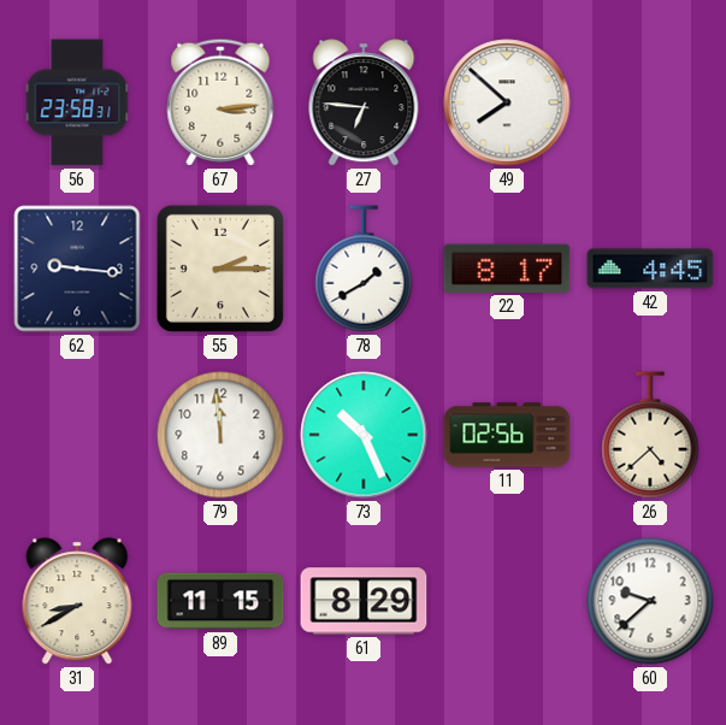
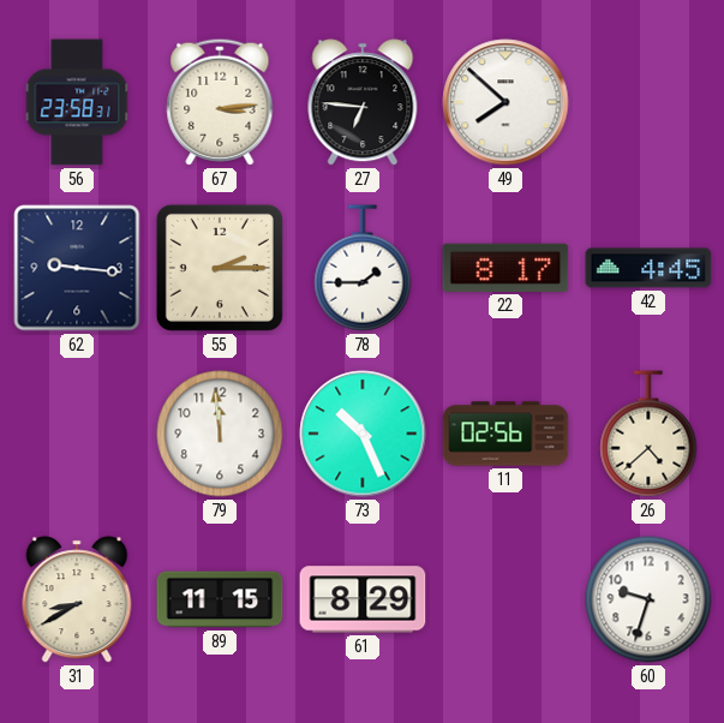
78: 1:40 -> 1:45 (363, 268)
60: 9:38 -> 9:33 (648, 599)
